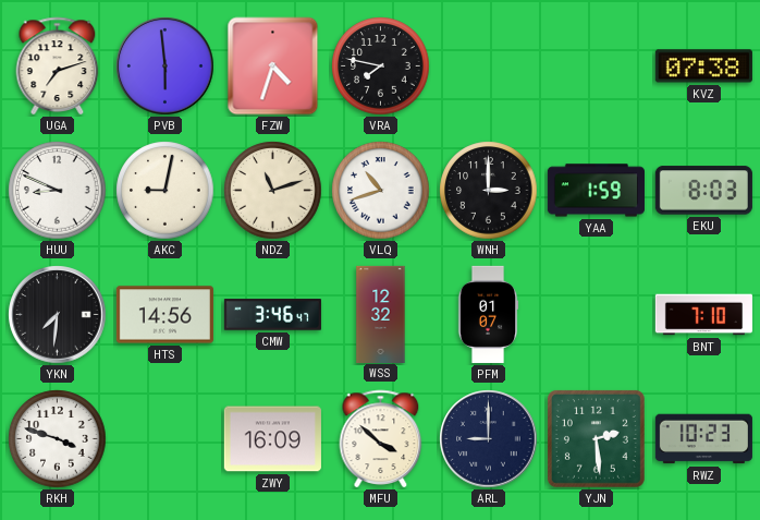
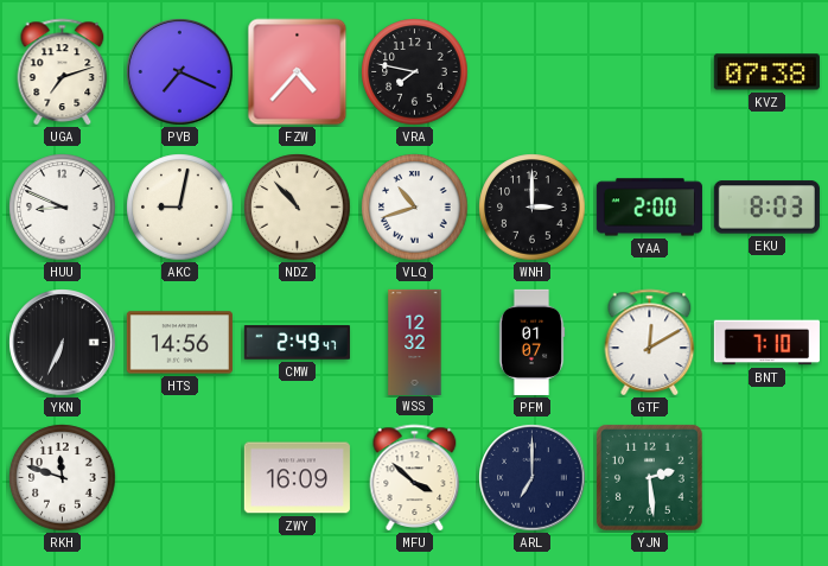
PVB: 5:59 -> 7:19 (180, 72)
FZW: 4:33 -> 4:37 (298, 72)
NDZ: 11:12 -> 10:53 (298, 208)
YAA: 1:59 -> 2:00 (649, 208)
YKN: 7:31 -> 6:34 (63, 343)
CMW: 3:46 -> 2:49 (297, 343)
GTF: none -> 12:10 (650, 342)
RKH: 3:48 -> 11:48 (63, 478)
ARL: 9:00 -> 7:00 (533, 478)
RWZ: 10:23 -> none (703, 439)
